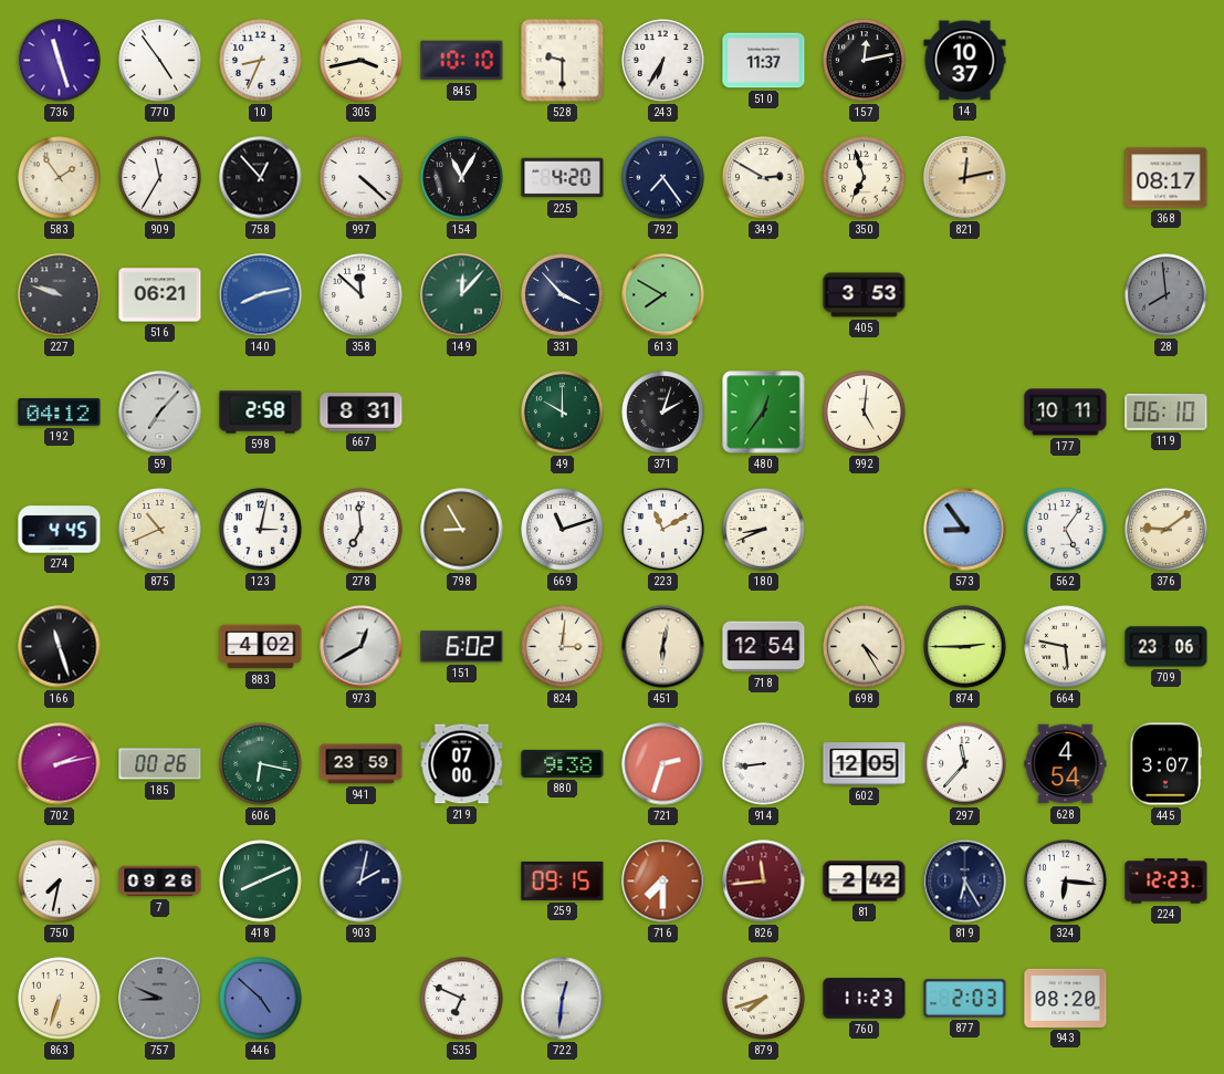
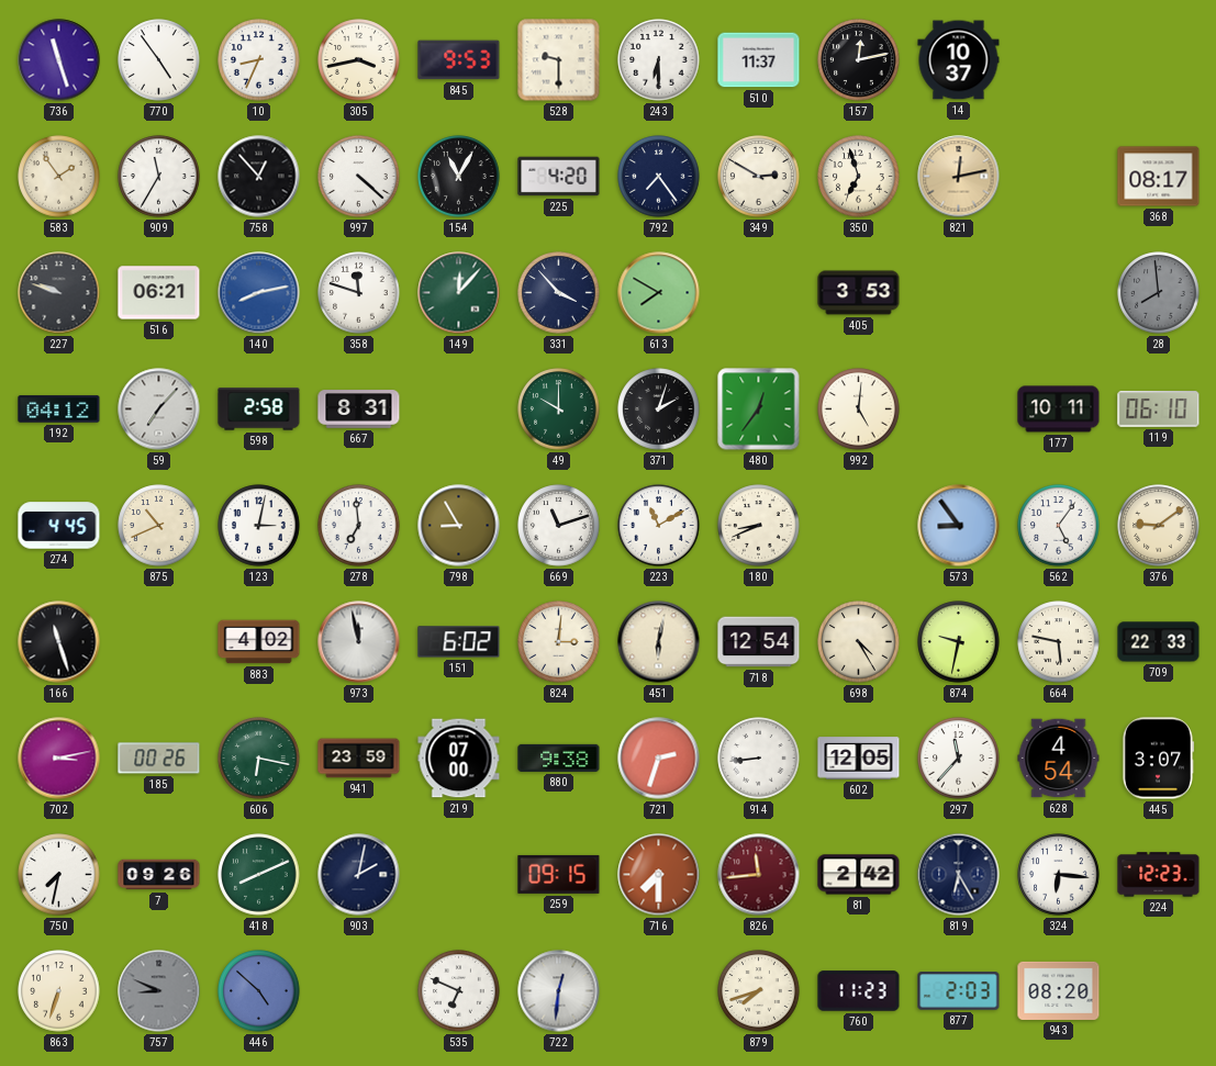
845: 10:10 -> 9:53 (459, 60)
243: 6:35 -> 6:30 (659, 60)
358: 11:52 -> 11:48 (359, 293)
973: 12:40 -> 11:58 (359, 642)
874: 2:45 -> 9:32 (959, 642)
709: 23:06 -> 22:33 (1159, 642)
702: 2:13 -> 3:13 (59, 759)
